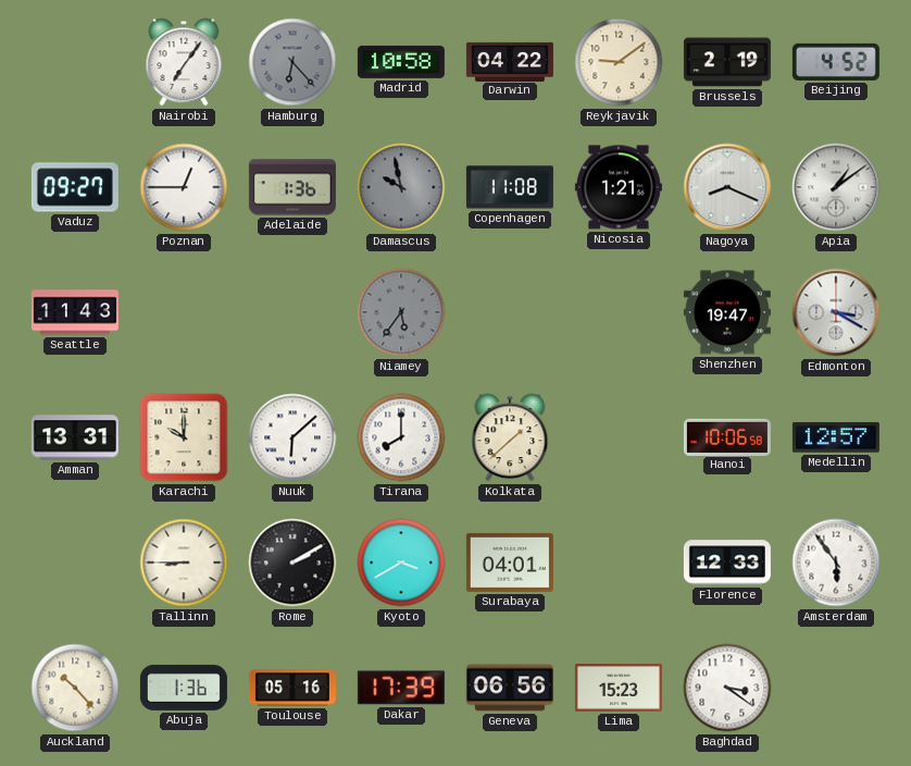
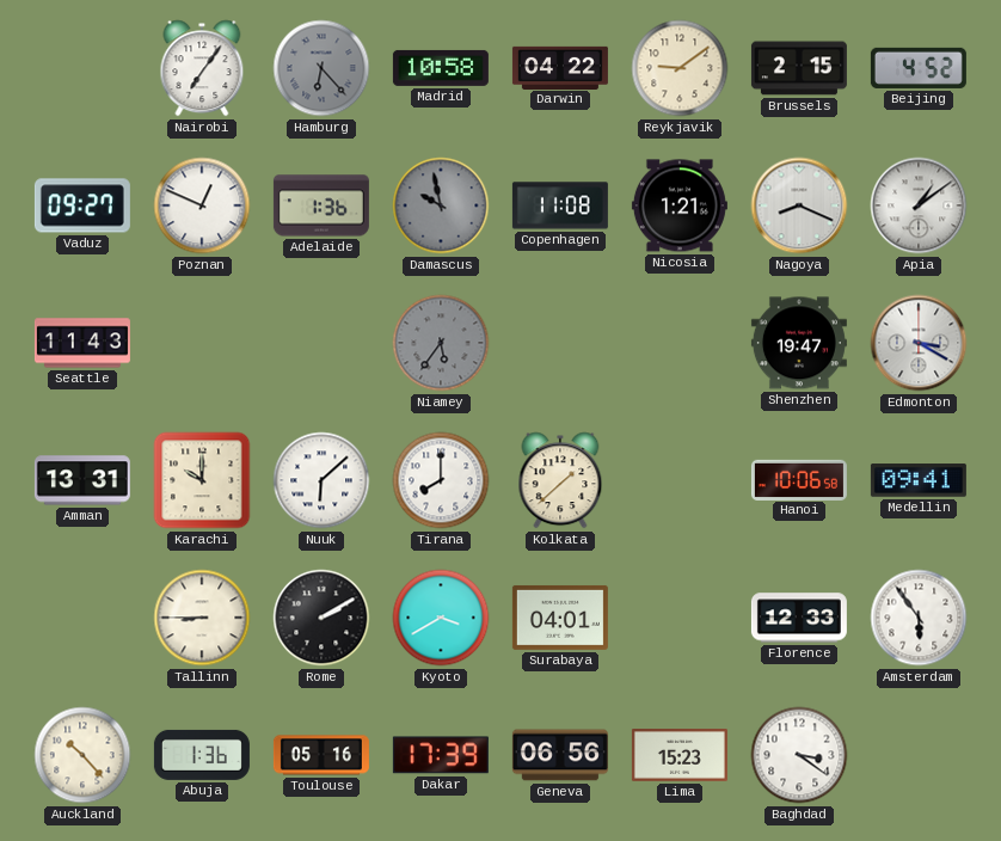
Brussels: 2:19 -> 2:15 (799, 68)
Poznan: 12:45 -> 12:49 (202, 205)
Medellin: 12:57 -> 09:41 (919, 480)
